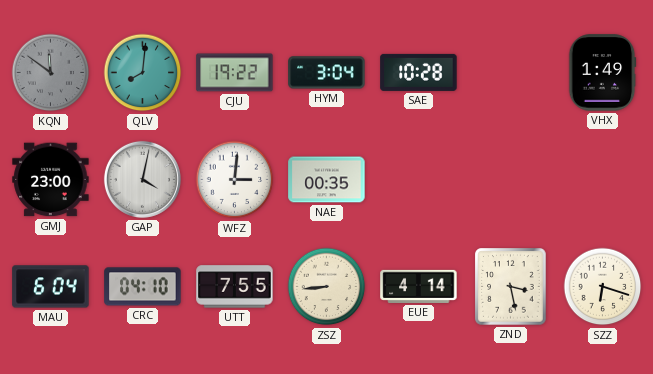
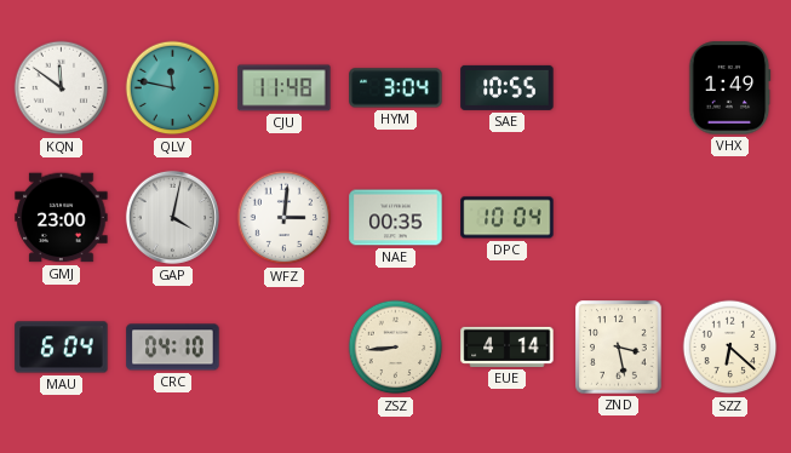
KQN dial: grey -> white (62, 88)
QLV: 8:01 -> 11:47 (173, 88)
CJU: 19:22 -> 11:48 (285, 88)
SAE: 10:28 -> 10:55 (508, 87)
DPC: none -> 10:04 (508, 218)
UTT: 7:55 -> none (235, 287)
SZZ: 6:18 -> 6:22 (730, 348)
